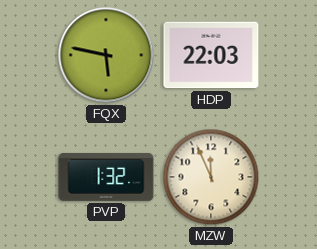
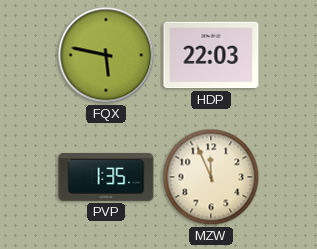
PVP: 1:32 -> 1:35 (106, 177)
